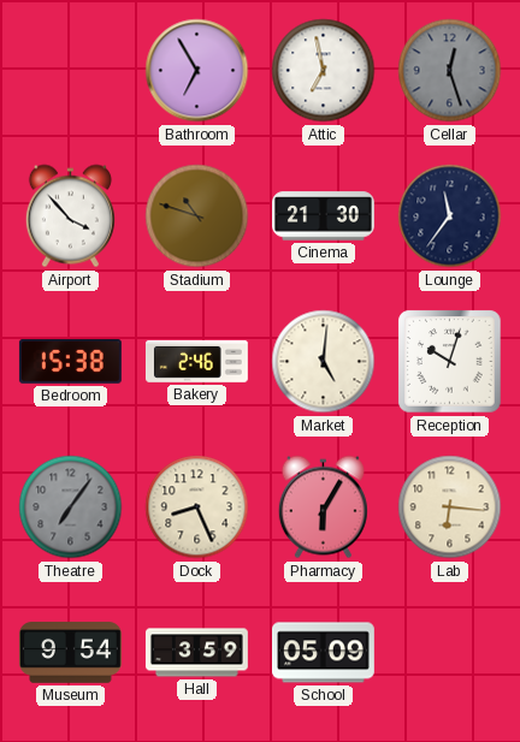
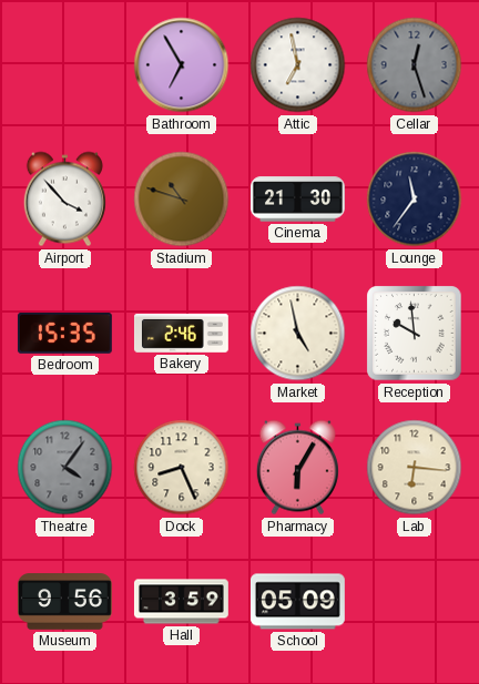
Bedroom: 15:38 -> 15:35 (64, 333)
Market: 5:01 -> 4:58 (298, 334)
Reception: 10:03 -> 9:59 (415, 334)
Theatre: 7:06 -> 4:06 (65, 468)
Museum: 9:54 -> 9:56 (64, 602)
